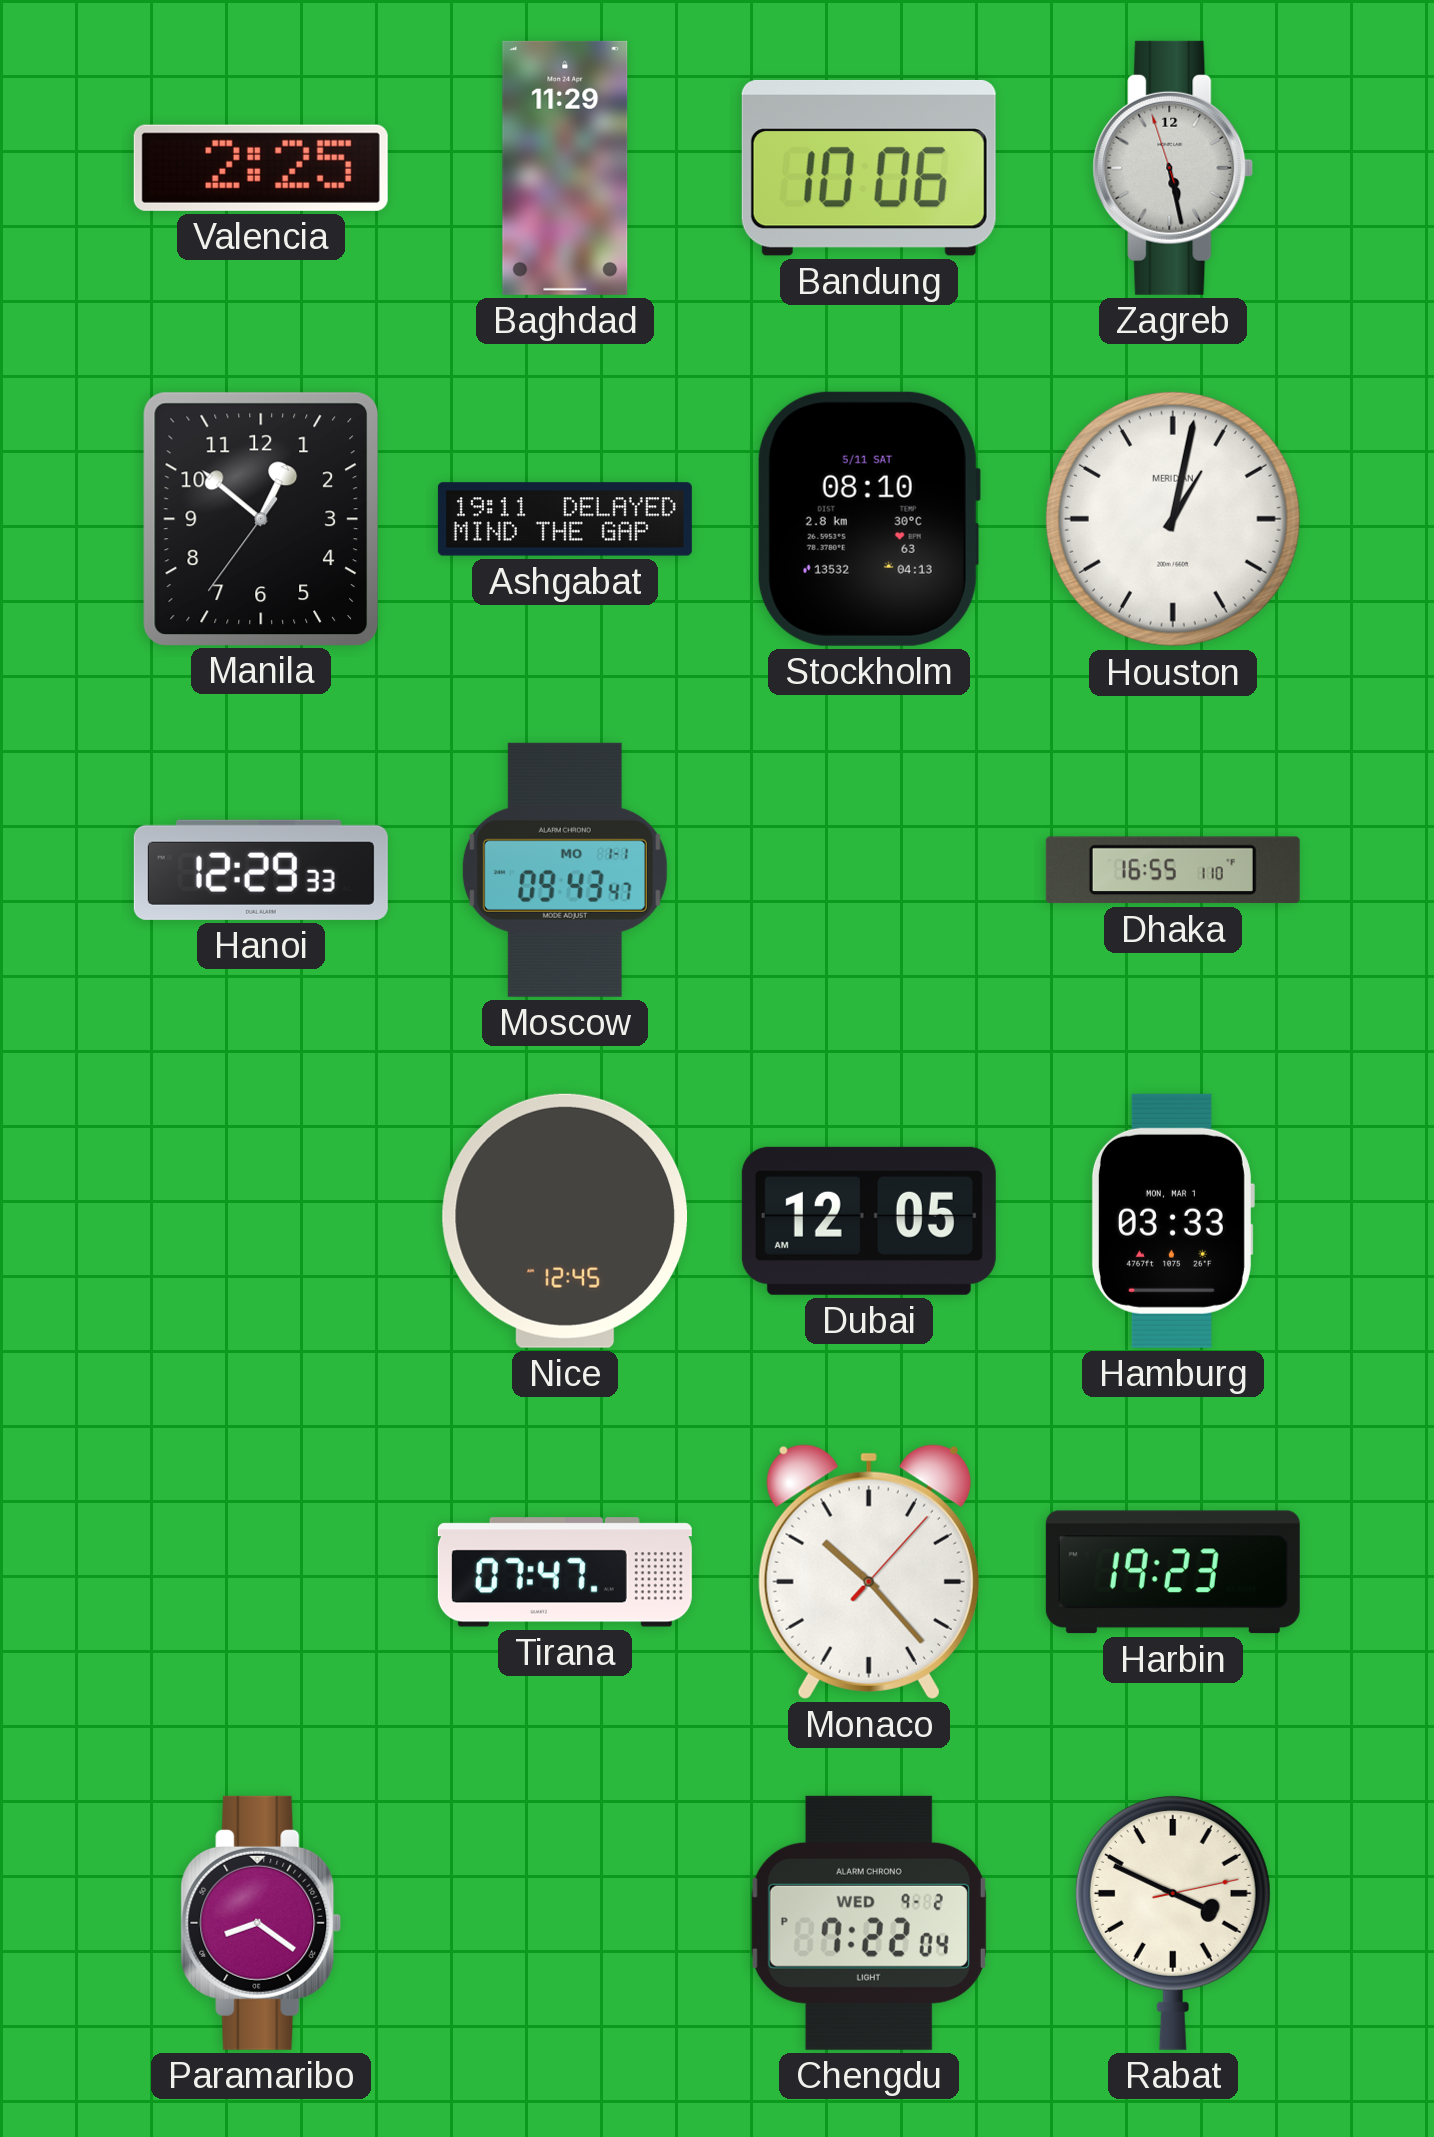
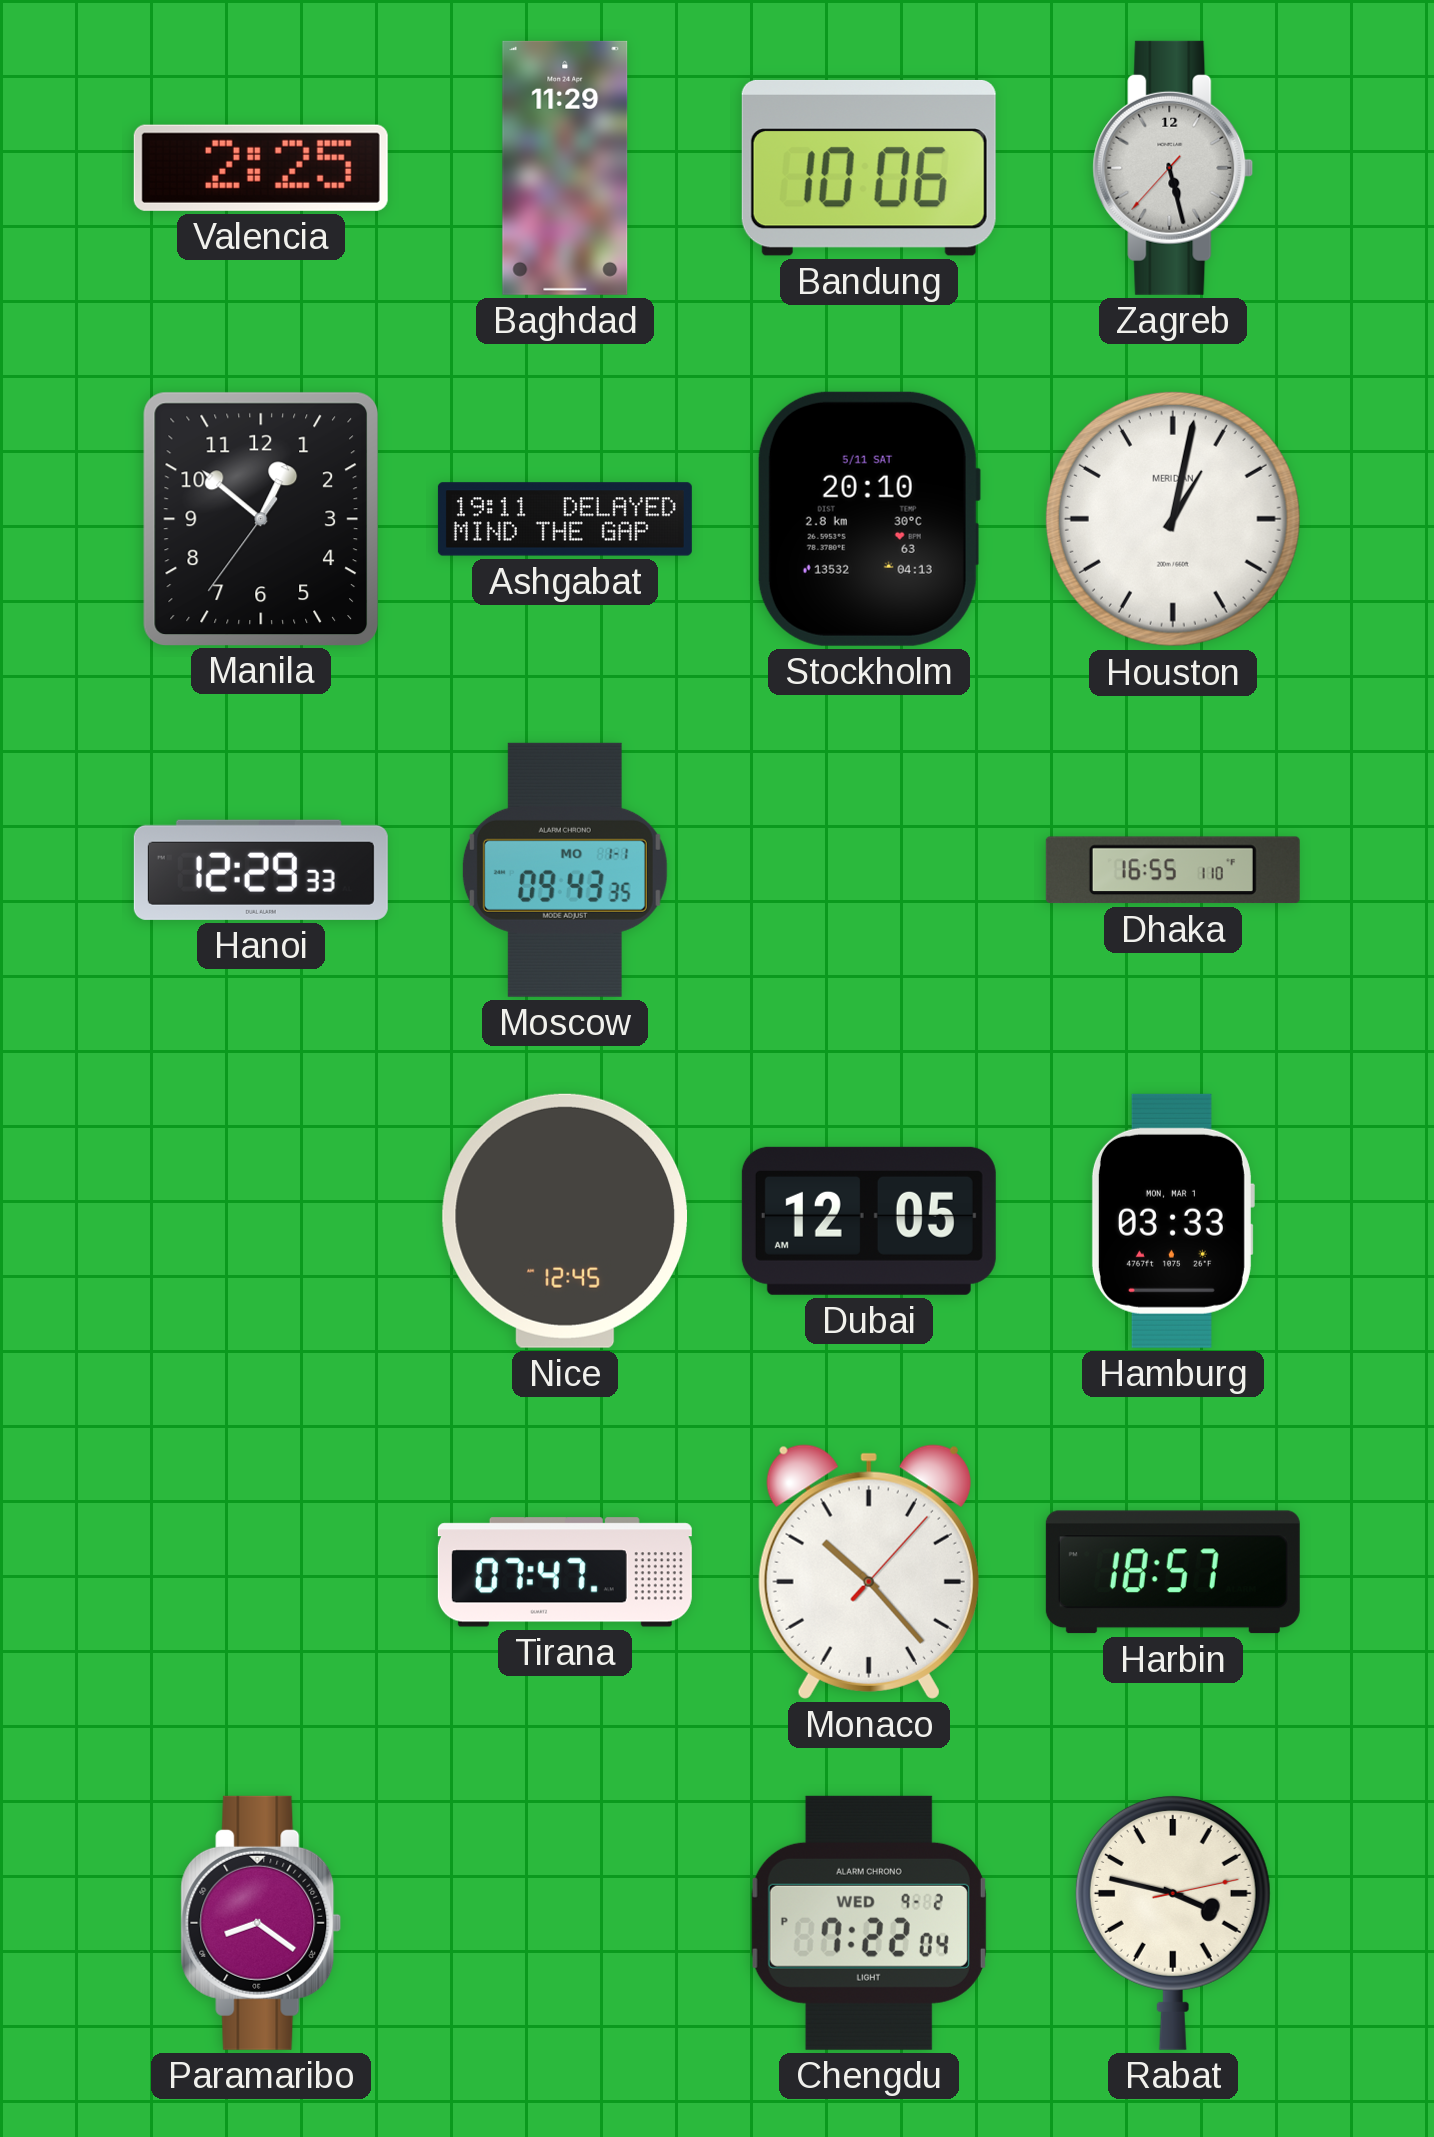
Zagreb: 5:27:57 -> 5:27:37 (1173, 168)
Stockholm: 08:10 -> 20:10 (869, 519)
Moscow: 09:43:47 -> 09:43:35 (565, 870)
Harbin: 19:23 -> 18:57 (1173, 1572)
Rabat: 3:49 -> 3:47 (1173, 1922)
